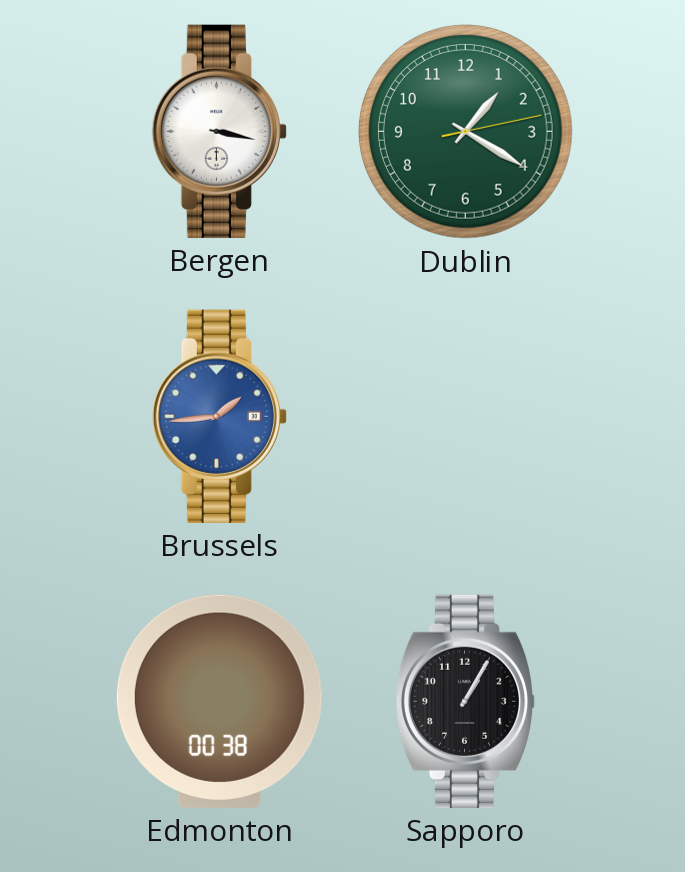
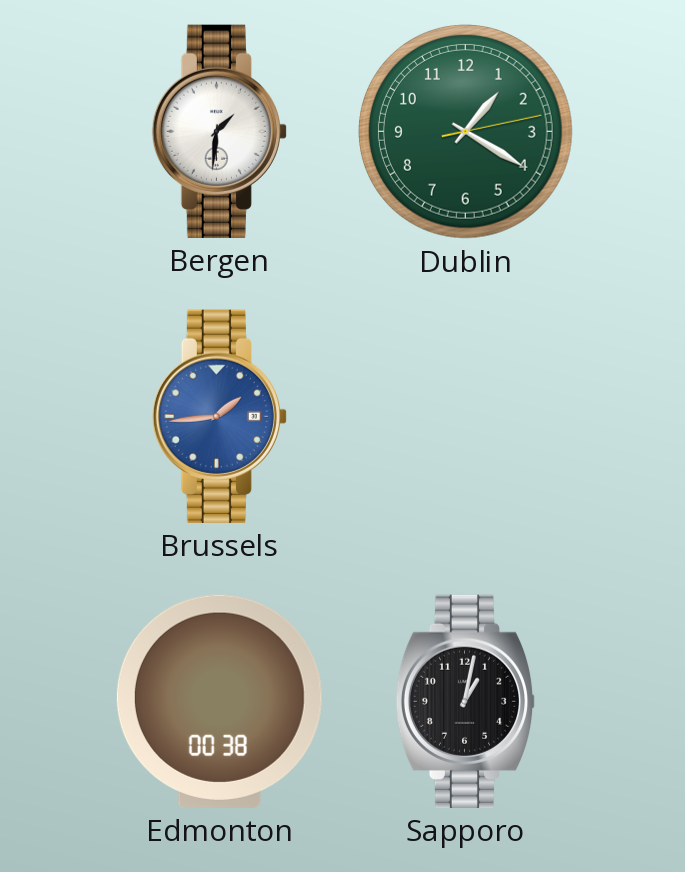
Bergen: 3:17 -> 1:31 (219, 131)
Sapporo: 1:05 -> 1:02 (466, 701)
